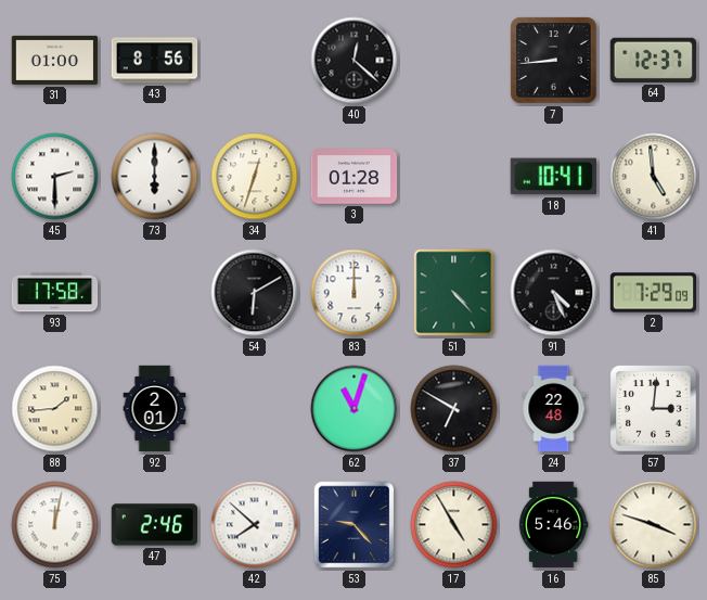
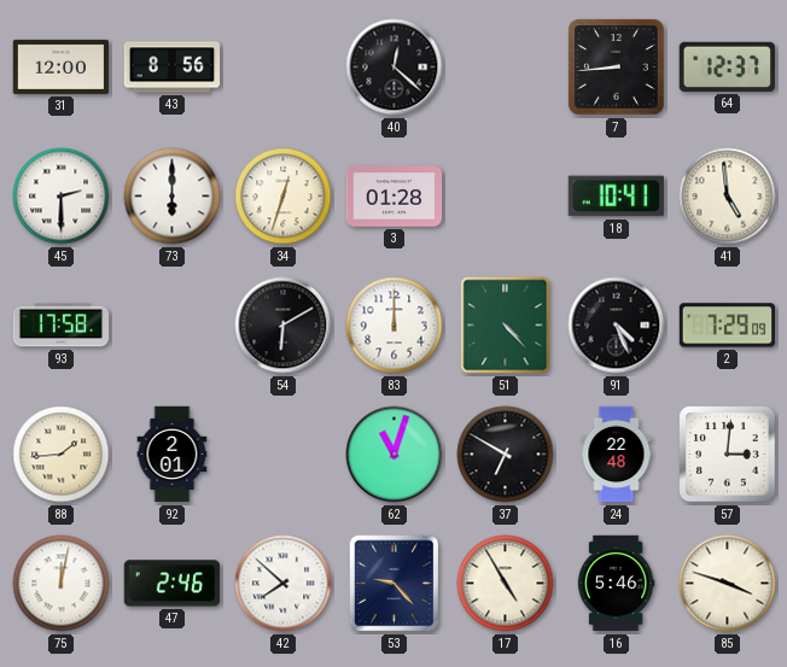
31: 01:00 -> 12:00 (62, 66)
